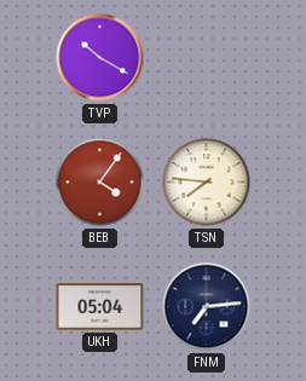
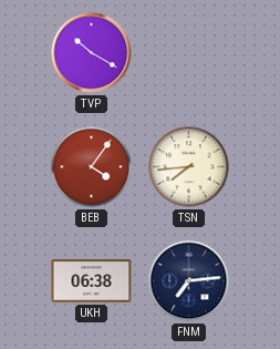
TSN: 7:46 -> 7:44 (189, 167)
UKH: 05:04 -> 06:38 (92, 281)
